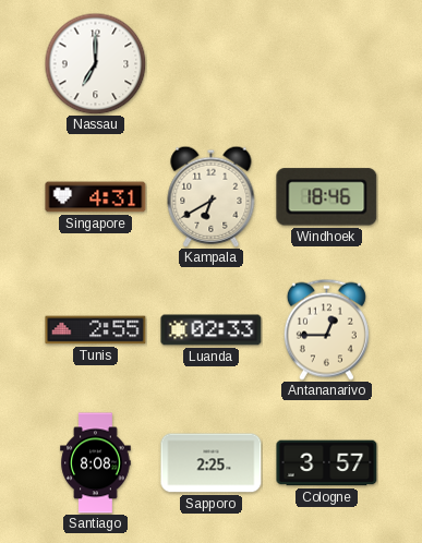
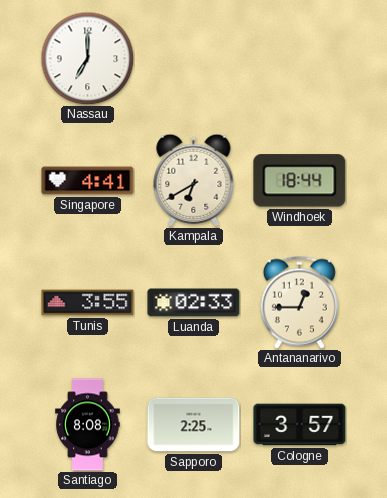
Singapore: 4:31 -> 4:41 (88, 181)
Windhoek: 18:46 -> 18:44 (300, 181)
Tunis: 2:55 -> 3:55 (88, 303)
